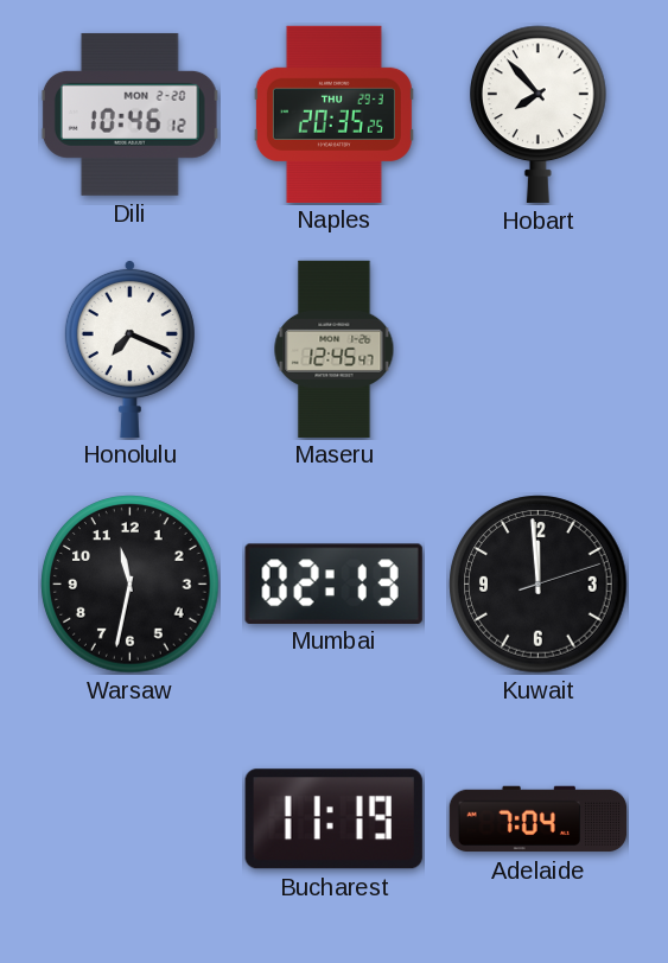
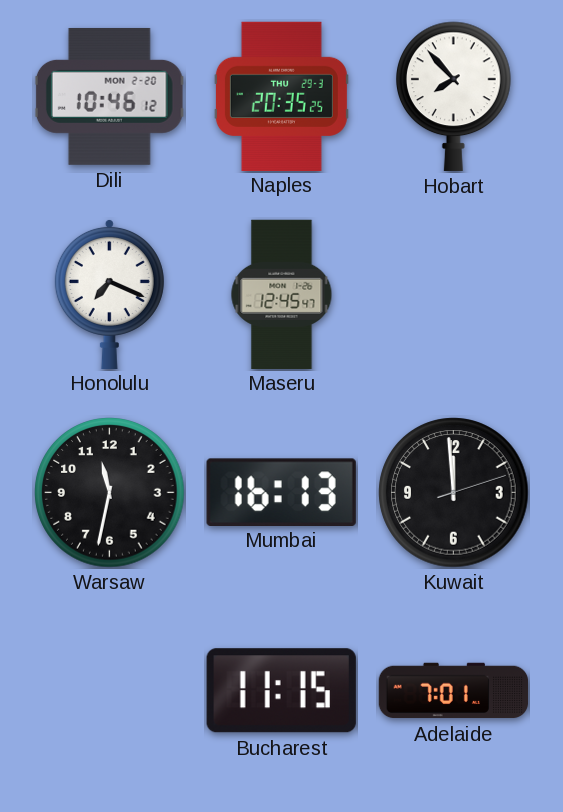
Mumbai: 02:13 -> 16:13 (281, 492)
Bucharest: 11:19 -> 11:15 (281, 691)
Adelaide: 7:04 -> 7:01 (454, 691)
